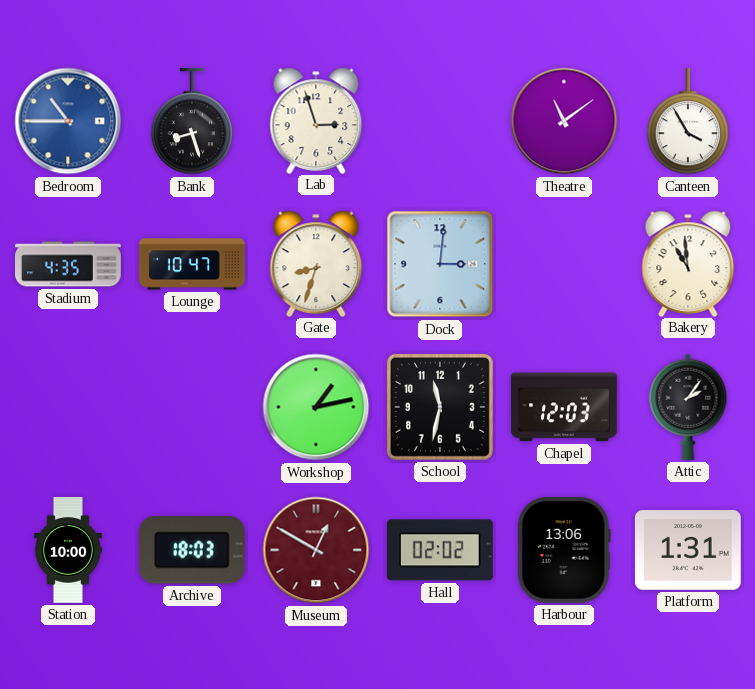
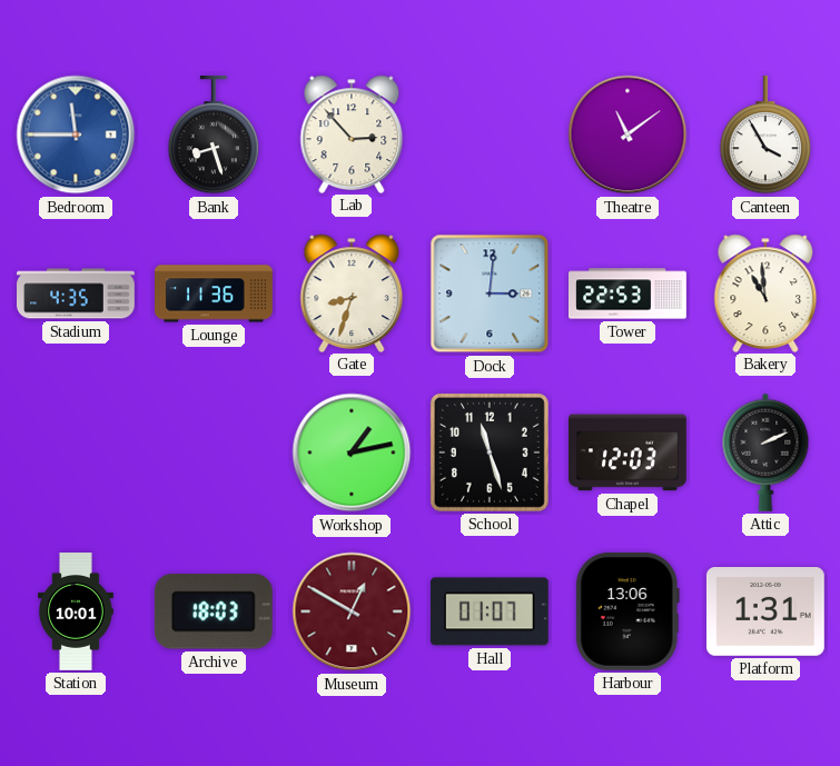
Bedroom: 10:45 -> 11:45 (76, 135)
Lab: 2:57 -> 2:53 (352, 133)
Lounge: 10:47 -> 11:36 (215, 294)
Tower: none -> 22:53 (629, 294)
School: 11:32 -> 11:27 (490, 452)
Attic: 2:06 -> 2:11 (765, 452)
Station: 10:00 -> 10:01 (76, 613)
Hall: 02:02 -> 01:07 (490, 611)
